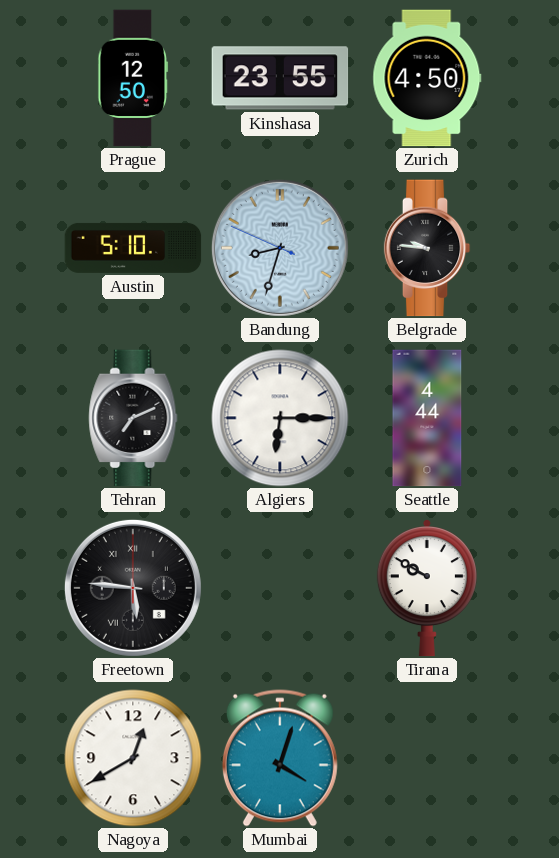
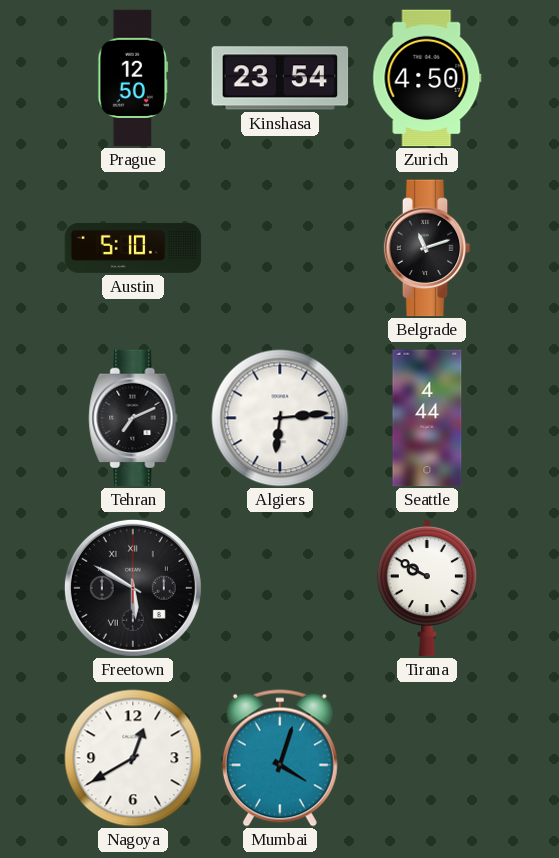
Kinshasa: 23:55 -> 23:54 (280, 78)
Bandung: 8:32 -> none (280, 248)
Belgrade: 9:46 -> 11:12 (427, 248)
Algiers: 6:15 -> 6:14 (280, 418)
Freetown: 5:46 -> 5:50 (133, 588)
